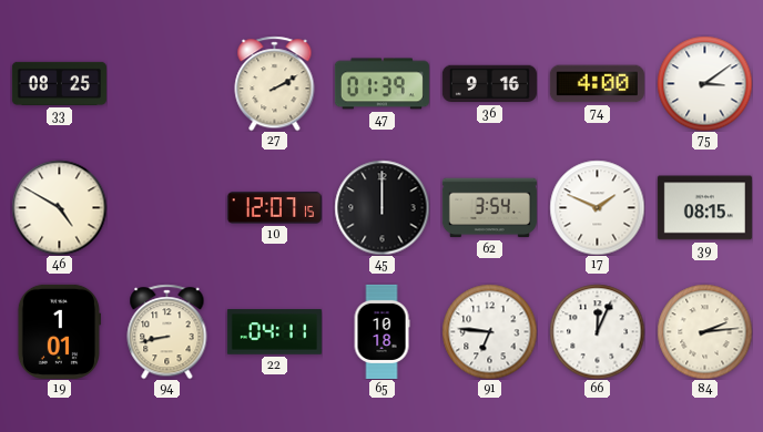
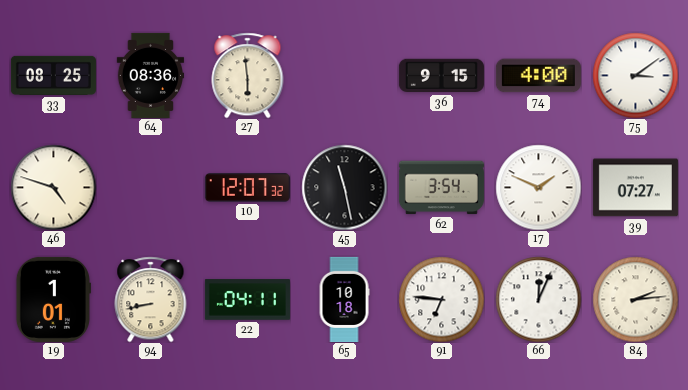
64: none -> 08:36 (151, 75)
27: 2:10 -> 5:59 (248, 75)
47: 01:39 -> none (381, 84)
36: 9:16 -> 9:15 (441, 76)
46: 4:50 -> 4:48 (53, 187)
10: 12:07:15 -> 12:07:32 (247, 188)
45: 12:00 -> 11:28 (344, 187)
39: 08:15 -> 07:27 (635, 188)
